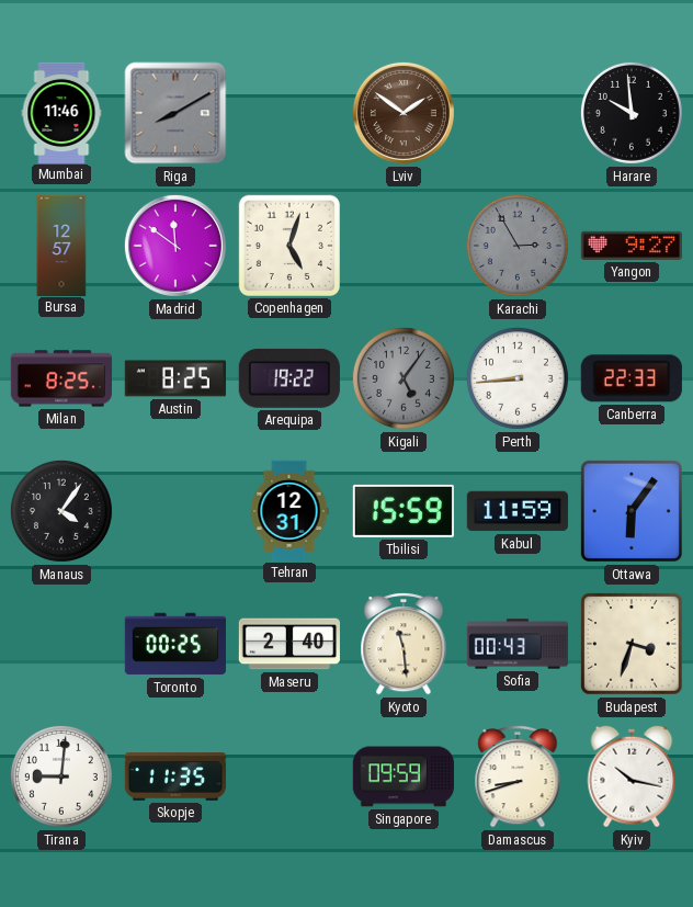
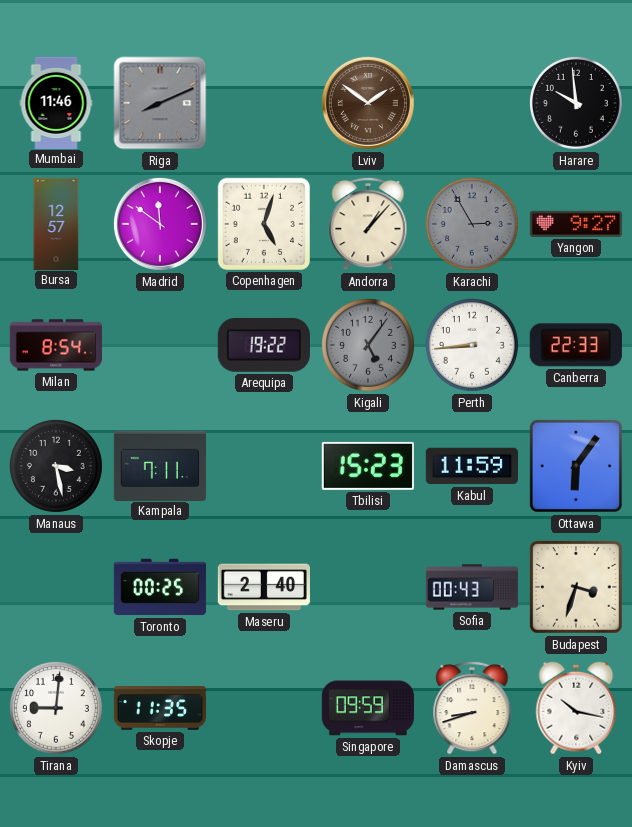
Riga: 8:10 -> 8:11 (160, 103)
Andorra: none -> 1:07 (368, 224)
Milan: 8:25 -> 8:54 (55, 345)
Austin: 8:25 -> none (174, 378)
Manaus: 4:06 -> 3:28 (56, 466)
Kampala: none -> 7:11 (160, 465)
Tehran: 12:31 -> none (289, 510)
Tbilisi: 15:59 -> 15:23 (368, 466)
Kyoto: 11:29 -> none (404, 644)
